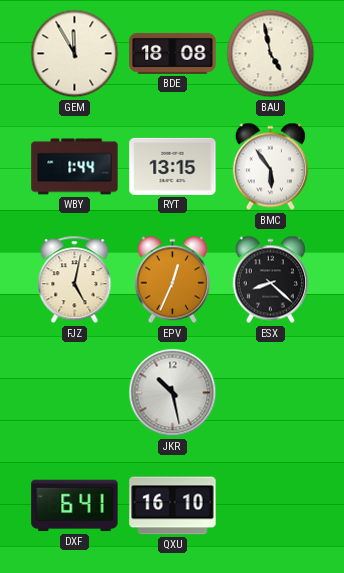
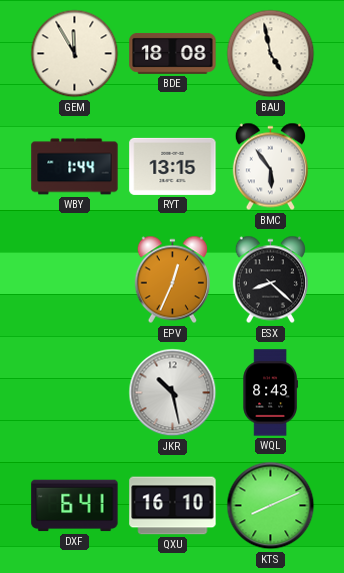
FJZ: 5:02 -> none (75, 280)
WQL: none -> 8:43 (270, 393)
KTS: none -> 8:11 (271, 506)
